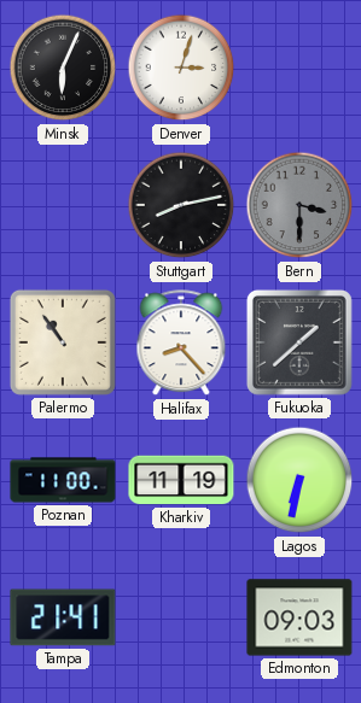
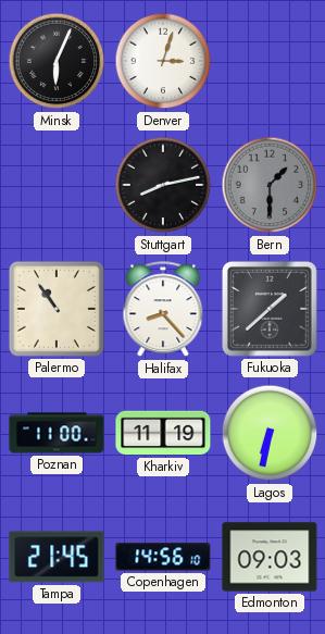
Bern: 3:30 -> 1:30 (270, 185)
Tampa: 21:41 -> 21:45 (57, 557)
Copenhagen: none -> 14:56 (163, 557)
